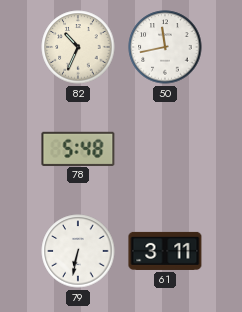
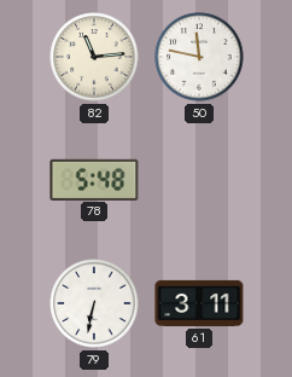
82: 10:34 -> 11:14 (94, 57)
50: 11:43 -> 11:47 (199, 57)
